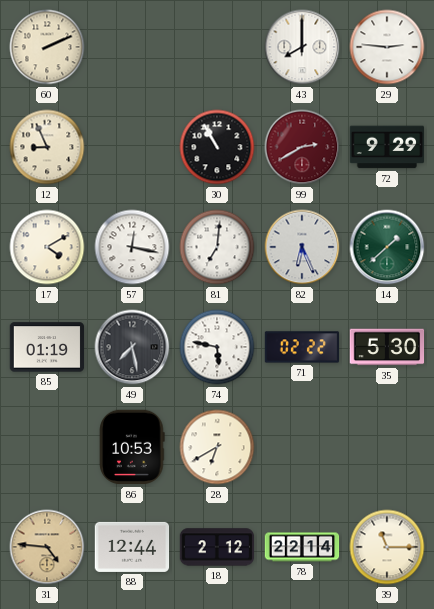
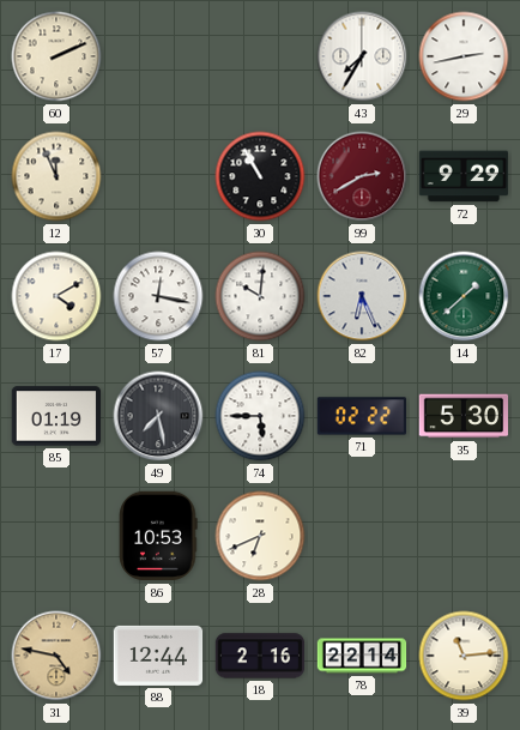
43: 8:00 -> 7:35 (362, 56)
29: 2:46 -> 2:43 (464, 56)
12: 8:56 -> 11:56 (56, 176)
81: 7:01 -> 10:01 (260, 296)
74: 5:47 -> 5:45 (260, 416)
28: 6:40 -> 6:41 (260, 536)
31: 4:46 -> 4:47 (56, 656)
18: 2:12 -> 2:16 (260, 656)
39: 11:15 -> 11:14 (464, 656)
